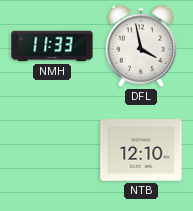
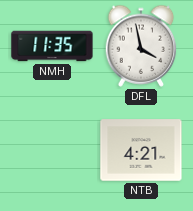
NMH: 11:33 -> 11:35 (52, 46)
NTB: 12:10 -> 4:21 (141, 150)
